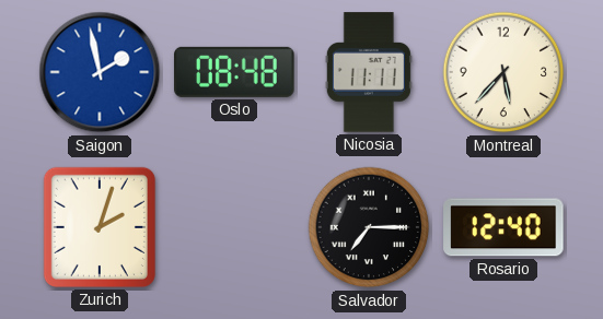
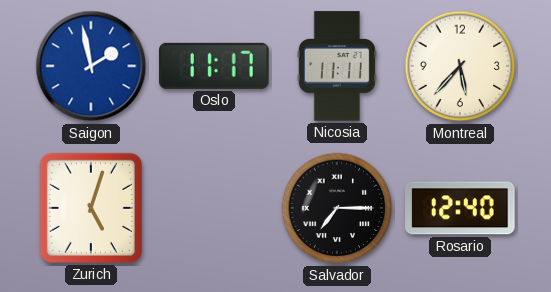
Oslo: 08:48 -> 11:17 (214, 66)
Zurich: 2:03 -> 5:03 (91, 208)
